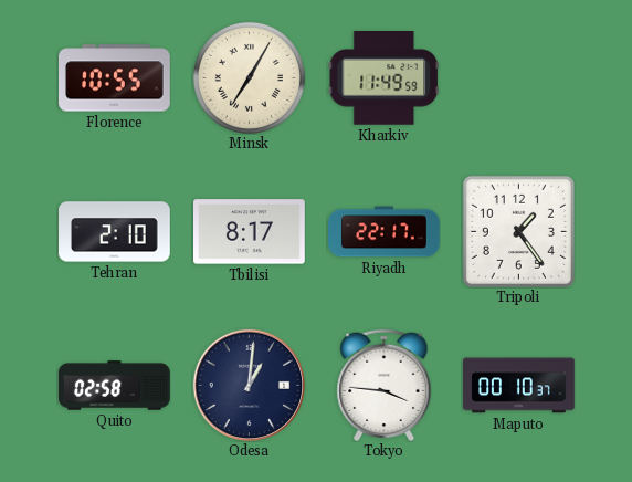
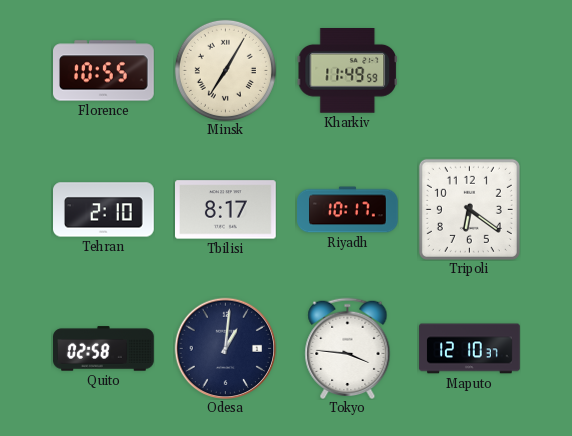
Riyadh: 22:17 -> 10:17 (348, 210)
Tripoli: 1:24 -> 6:21 (469, 209)
Maputo: 00:10 -> 12:10 (470, 349)
